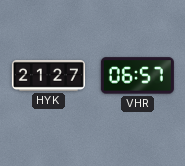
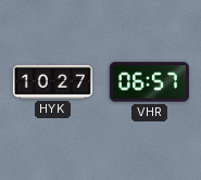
HYK: 21:27 -> 10:27 (52, 81)
